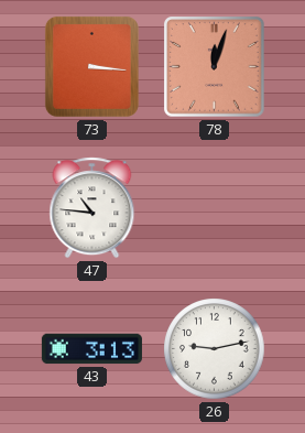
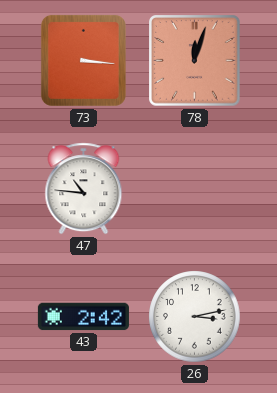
43: 3:13 -> 2:42 (83, 317)
26: 9:13 -> 3:13 (195, 317)
